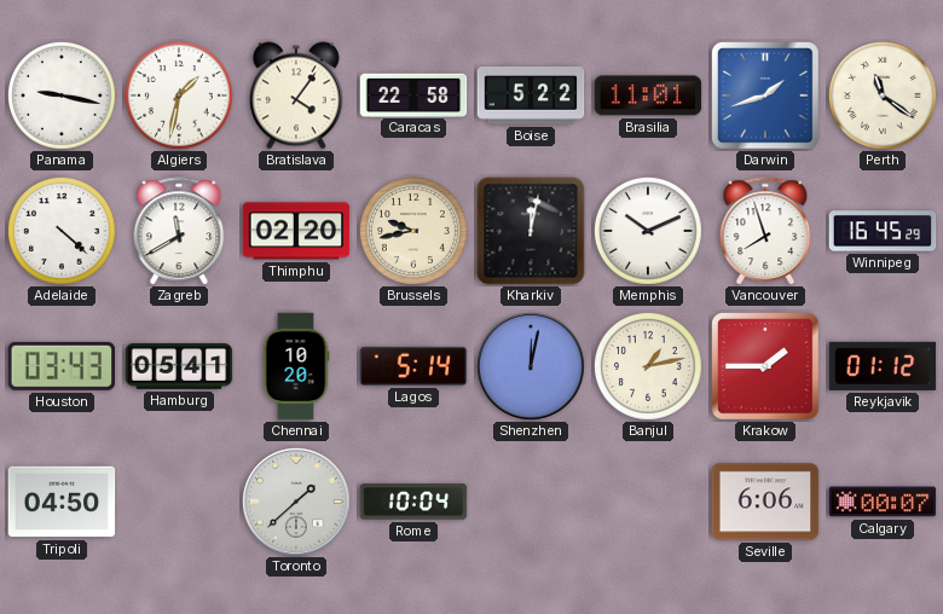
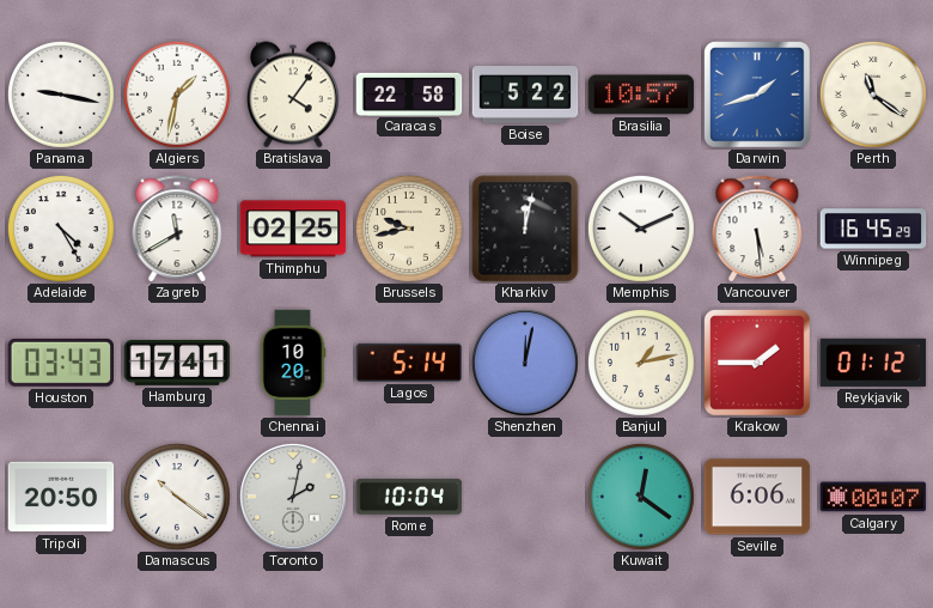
Brasilia: 11:01 -> 10:57 (641, 95)
Adelaide: 4:22 -> 4:25 (61, 229)
Thimphu: 02:20 -> 02:25 (293, 229)
Vancouver: 7:57 -> 5:29 (757, 229)
Hamburg: 05:41 -> 17:41 (177, 364)
Tripoli: 04:50 -> 20:50 (61, 497)
Damascus: none -> 10:21 (177, 497)
Toronto: 1:38 -> 2:02 (294, 498)
Kuwait: none -> 12:21 (641, 497)
